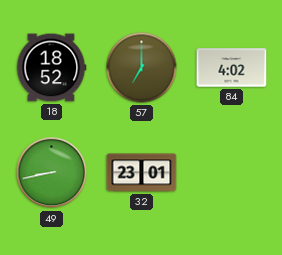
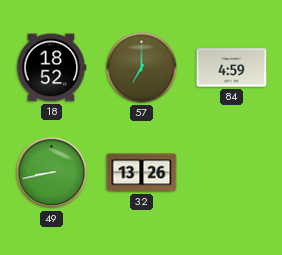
84: 4:02 -> 4:59 (232, 68)
32: 23:01 -> 13:26 (142, 173)
